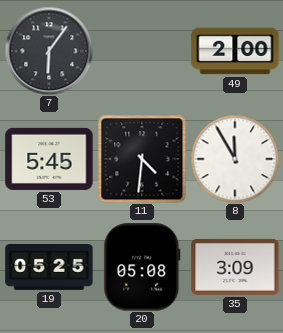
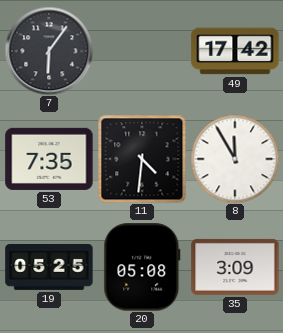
49: 2:00 -> 17:42 (235, 51)
53: 5:45 -> 7:35 (49, 159)
